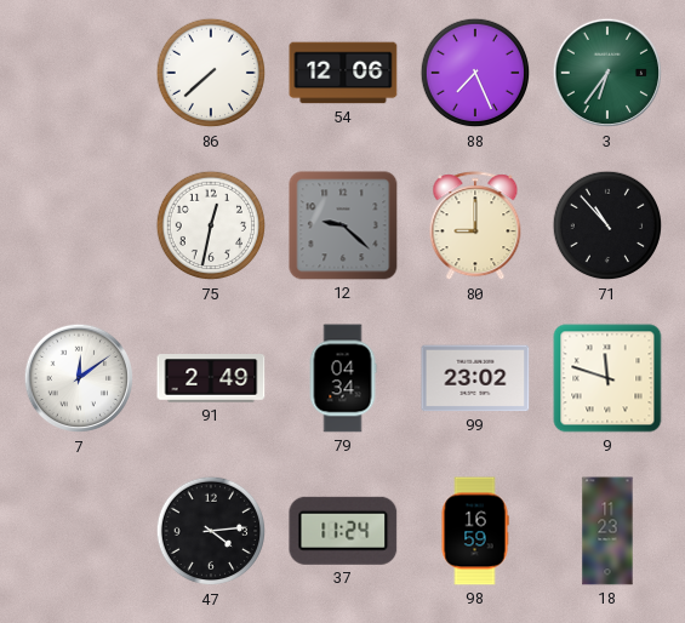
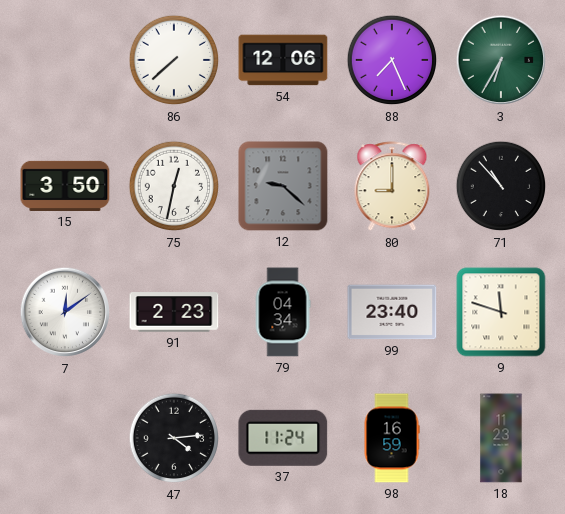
3: 6:36 -> 6:35 (501, 60)
15: none -> 3:50 (65, 186)
91: 2:49 -> 2:23 (174, 312)
99: 23:02 -> 23:40 (392, 312)
